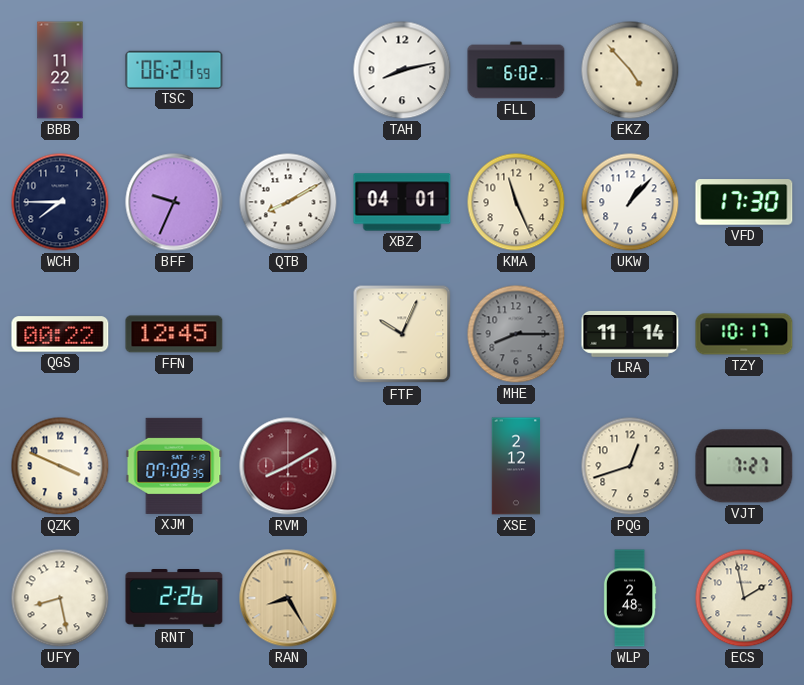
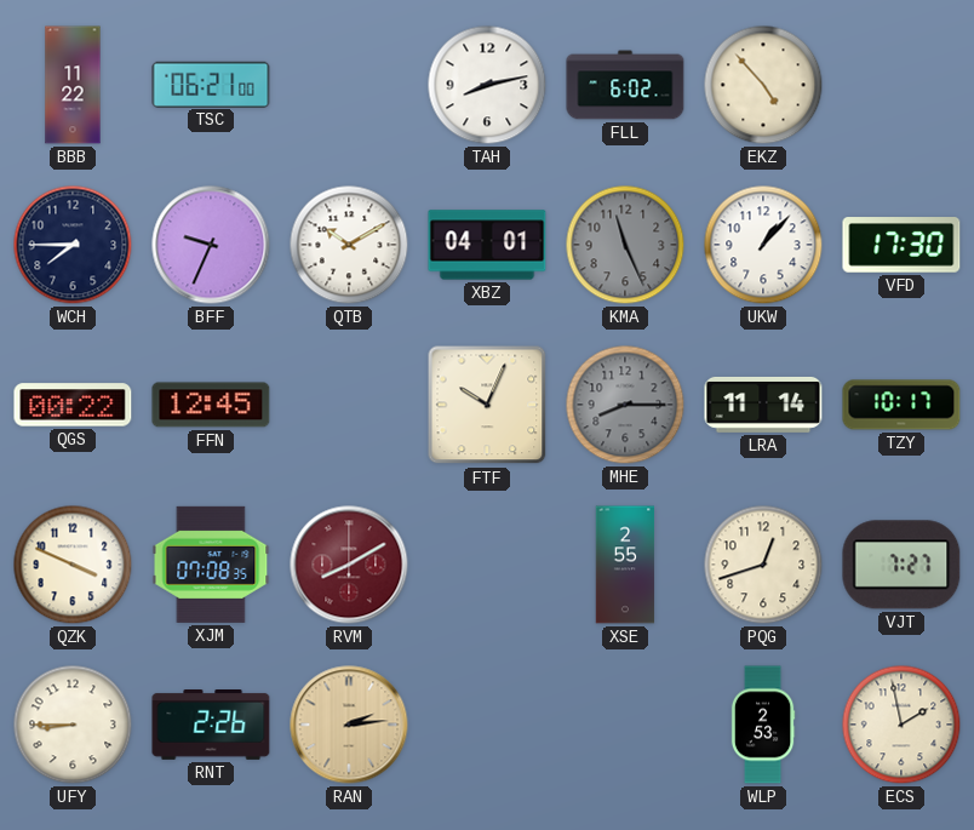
TSC: 06:21:59 -> 06:21:00 (211, 84)
QTB: 8:10 -> 10:10 (349, 245)
KMA dial: cream -> grey (625, 245)
XSE: 2:12 -> 2:55 (625, 565)
UFY: 8:28 -> 8:45 (73, 725)
RAN: 8:25 -> 2:14 (349, 725)
WLP: 2:48 -> 2:53 (763, 725)
